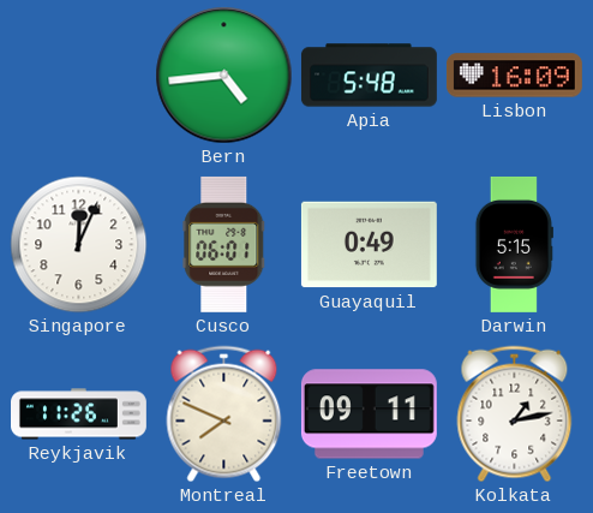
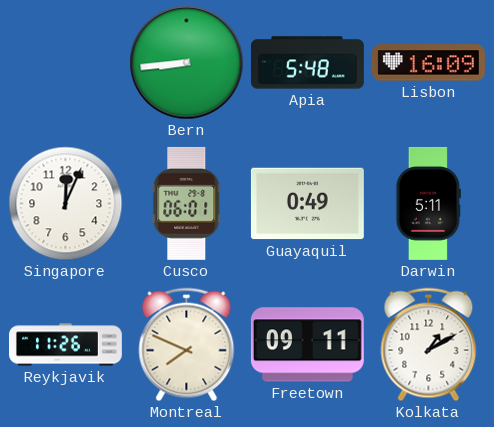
Bern: 4:44 -> 8:44 (187, 63)
Darwin: 5:15 -> 5:11 (428, 203)
Kolkata: 1:13 -> 1:10 (429, 345)
